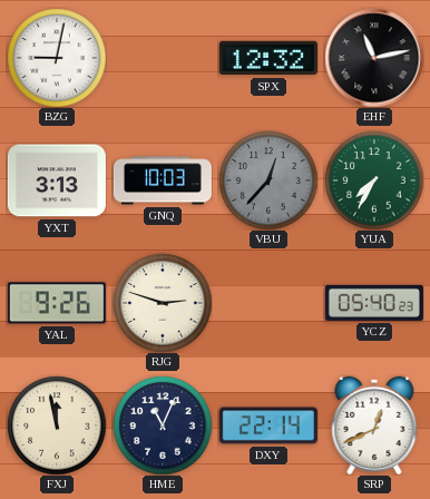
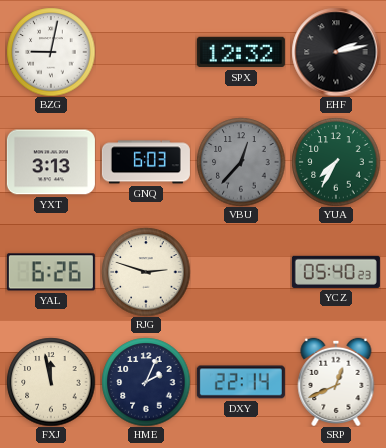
EHF: 11:13 -> 2:13 (336, 52)
GNQ: 10:03 -> 6:03 (146, 162)
YAL: 9:26 -> 6:26 (51, 272)
HME: 11:04 -> 2:04 (146, 382)
